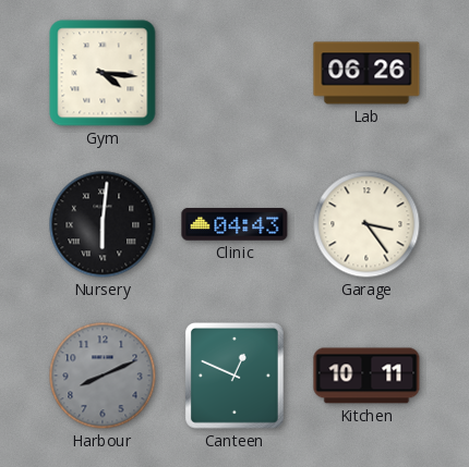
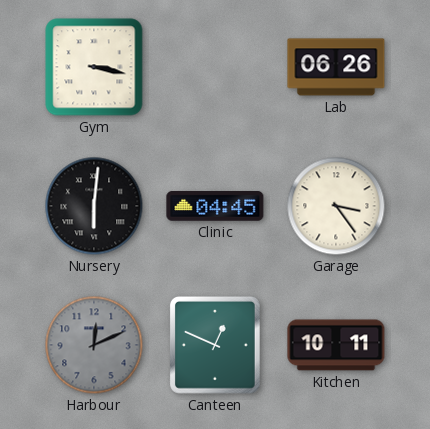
Gym: 4:16 -> 3:17 (94, 67)
Clinic: 04:43 -> 04:45 (215, 206)
Harbour: 8:11 -> 12:11 (94, 345)
